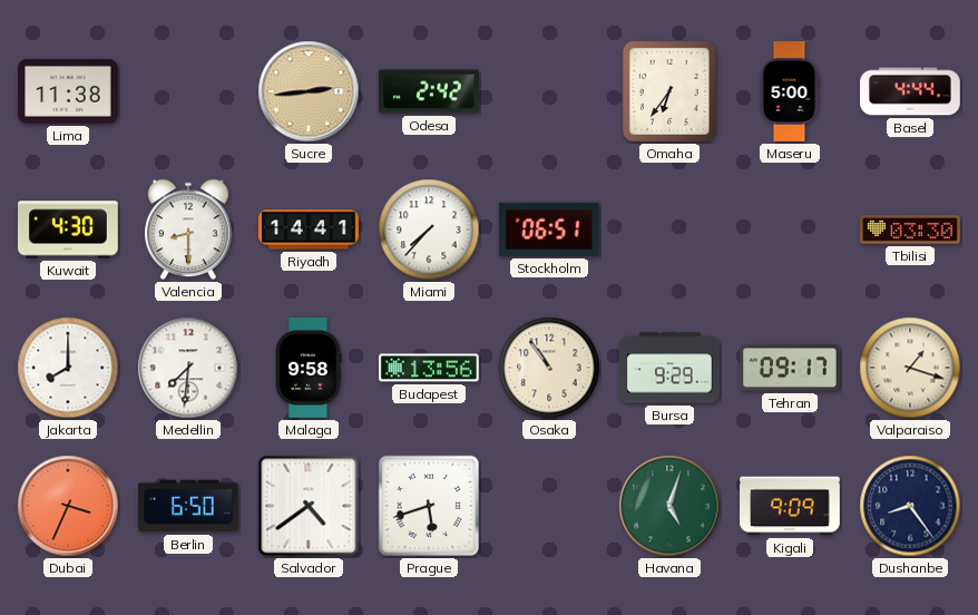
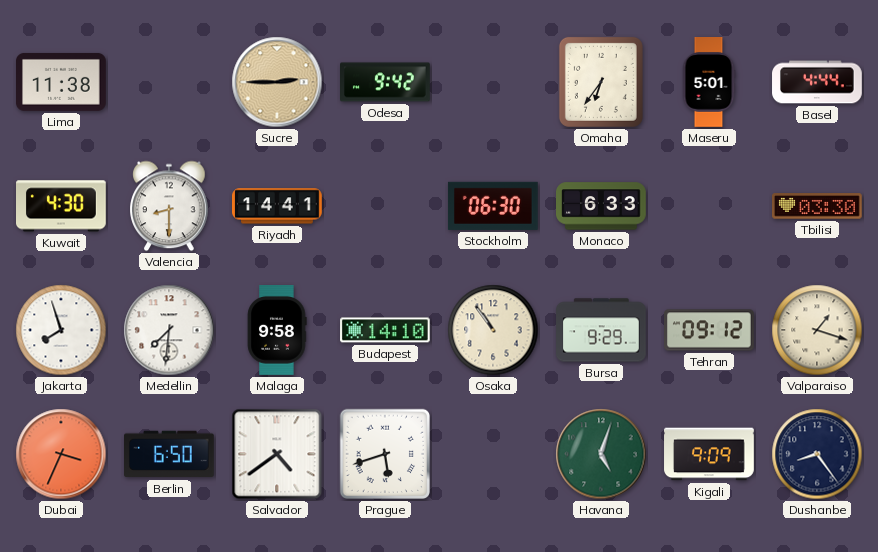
Sucre: 2:44 -> 2:45 (277, 82)
Odesa: 2:42 -> 9:42 (386, 82)
Maseru: 5:00 -> 5:01 (709, 82)
Miami: 7:37 -> none (429, 230)
Stockholm: 06:51 -> 06:30 (493, 206)
Monaco: none -> 6:33 (602, 206)
Jakarta: 8:00 -> 7:57 (61, 330)
Budapest: 13:56 -> 14:10 (386, 330)
Tehran: 09:17 -> 09:12 (710, 330)
